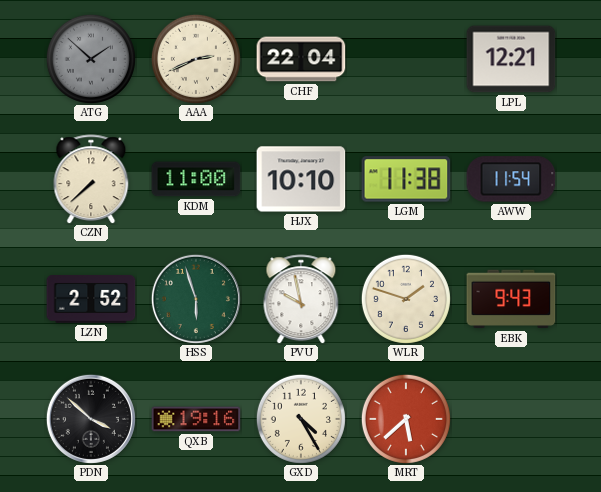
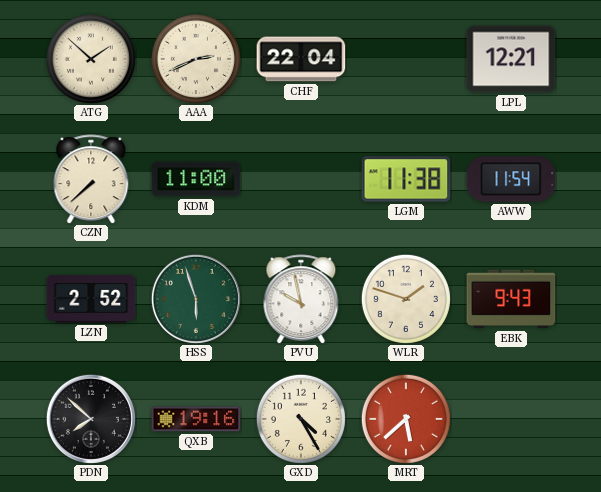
ATG dial: grey -> cream (91, 59)
HJX: 10:10 -> none (301, 179)
PDN: 3:52 -> 7:52 (91, 419)
